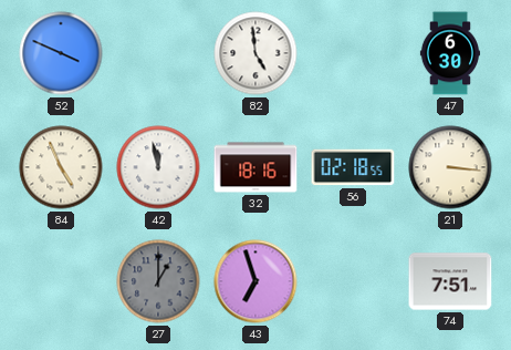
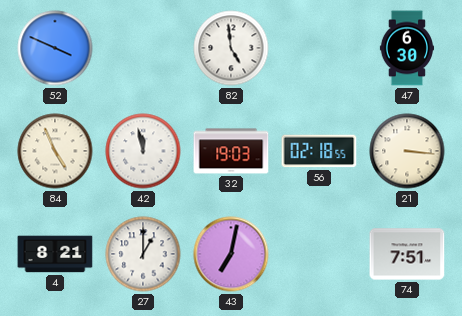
32: 18:16 -> 19:03 (231, 151)
4: none -> 8:21 (55, 254)
27 dial: grey -> white (143, 254)
43: 6:57 -> 7:02 (231, 254)
